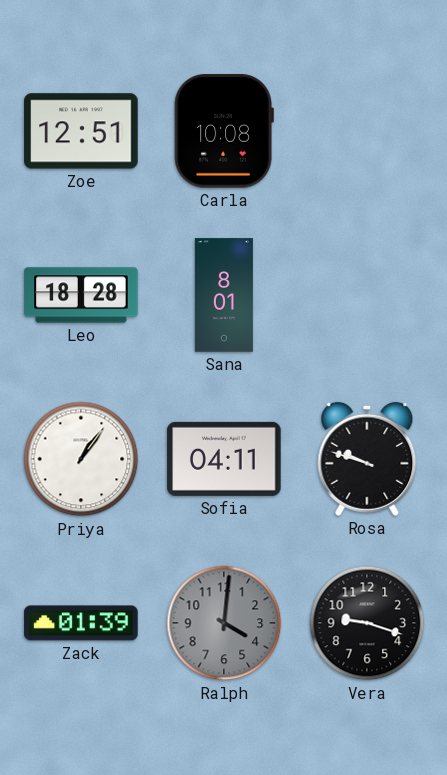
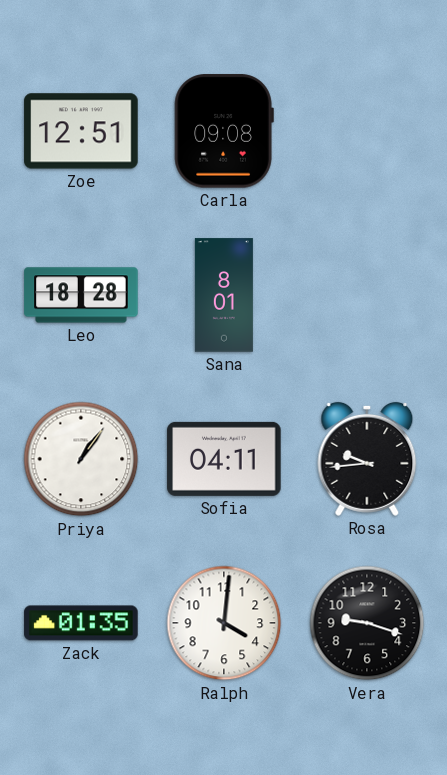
Carla: 10:08 -> 09:08 (224, 131)
Rosa: 9:48 -> 9:44 (367, 459)
Zack: 01:39 -> 01:35 (81, 623)
Ralph dial: grey -> white (224, 623)
